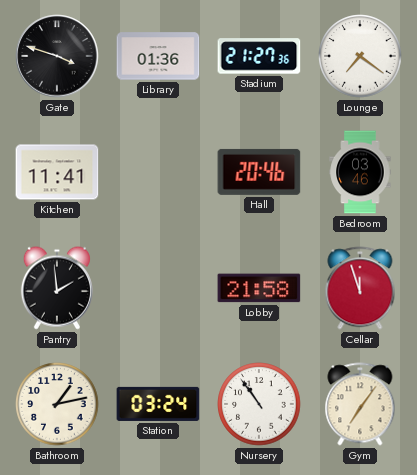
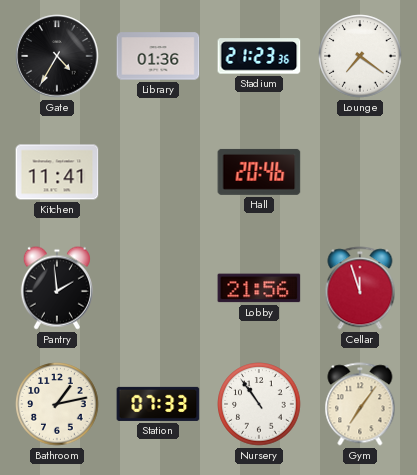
Gate: 3:48 -> 4:35 (57, 56)
Stadium: 21:27 -> 21:23 (259, 56)
Bedroom: 03:46 -> none (360, 172)
Lobby: 21:58 -> 21:56 (259, 288)
Station: 03:24 -> 07:33 (158, 404)
